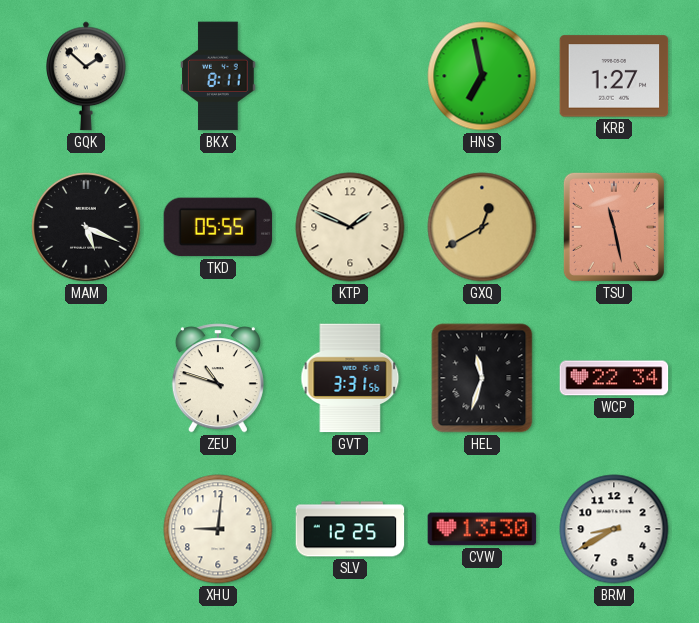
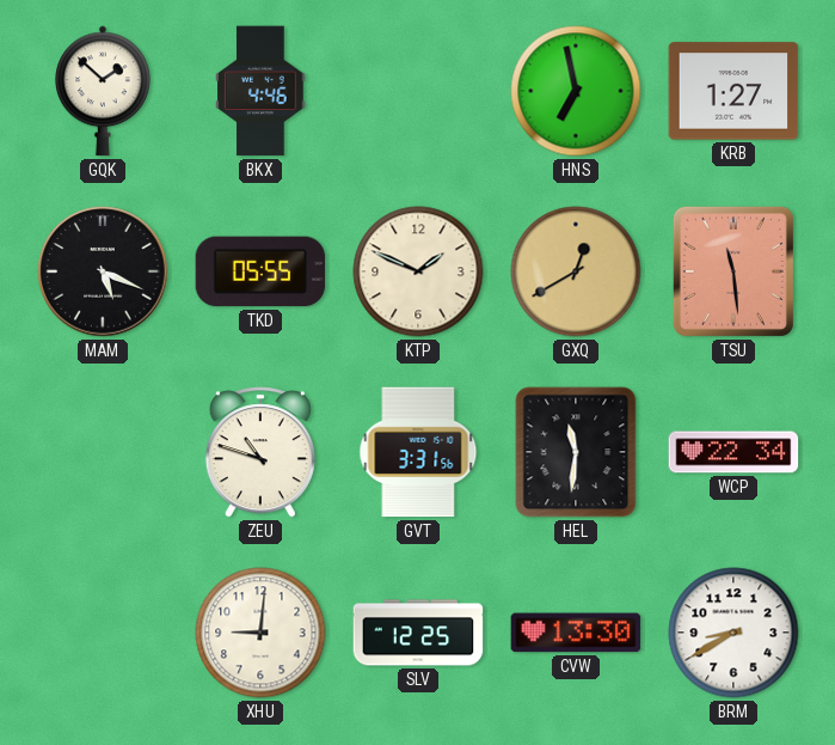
BKX: 8:11 -> 4:46 (260, 91)
TSU: 11:28 -> 11:29 (733, 271)
HEL: 11:33 -> 11:31 (576, 452)
